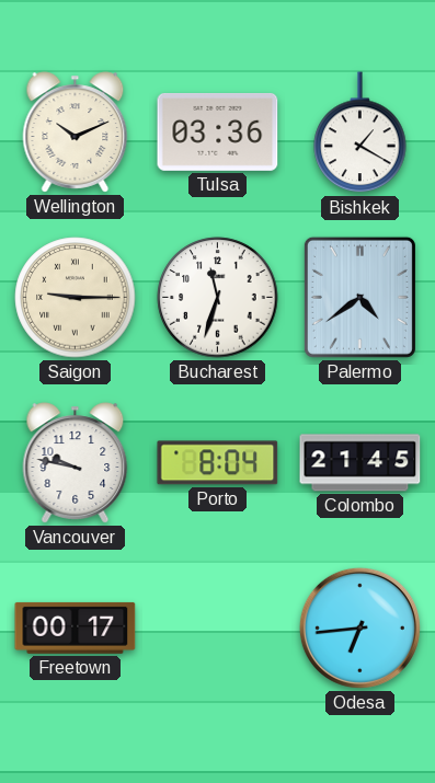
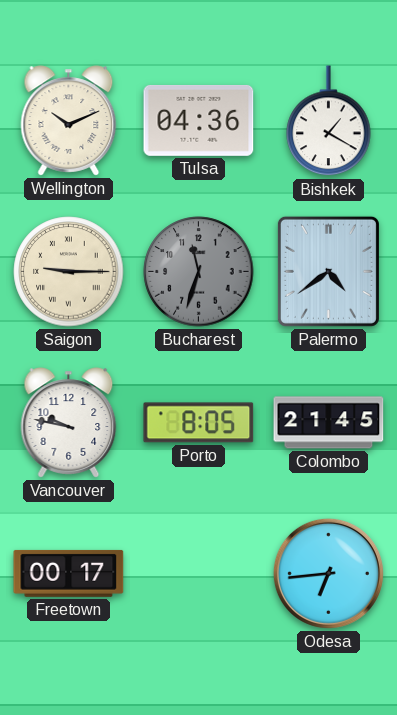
Tulsa: 03:36 -> 04:36 (199, 120)
Bucharest dial: white -> grey (199, 272)
Porto: 8:04 -> 8:05 (199, 423)
